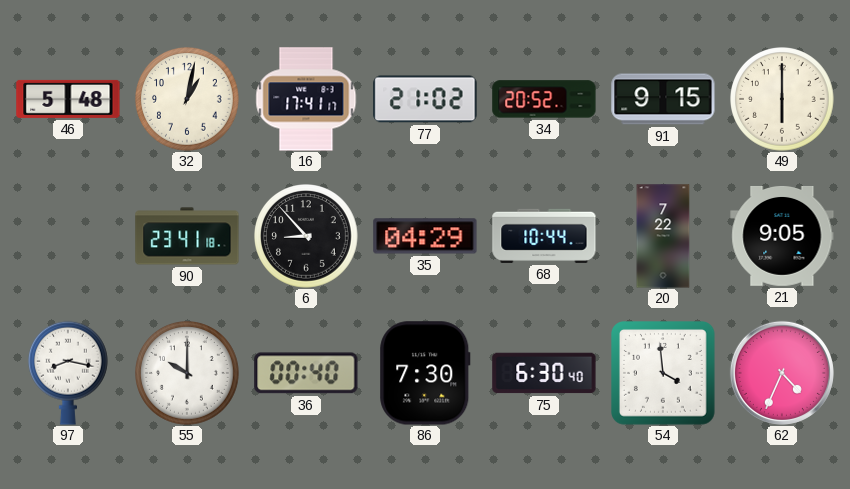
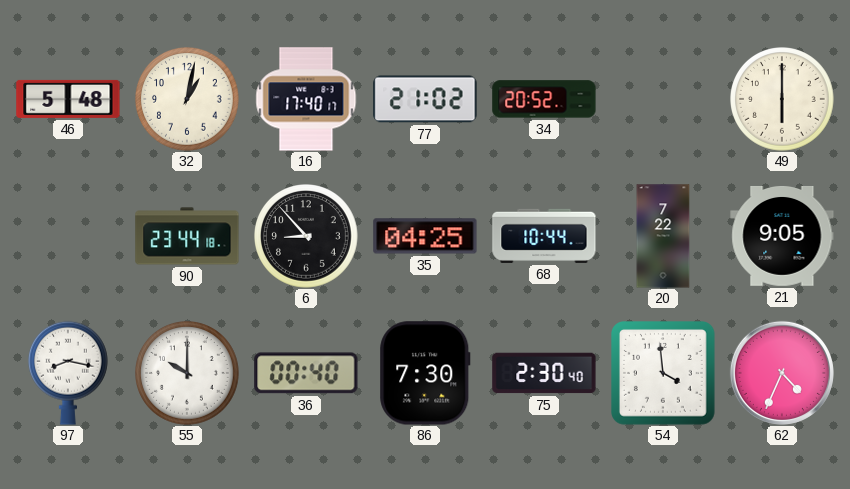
16: 17:41 -> 17:40 (306, 99)
91: 9:15 -> none (663, 99)
90: 23:41 -> 23:44 (187, 236)
35: 04:29 -> 04:25 (425, 236)
75: 6:30 -> 2:30 (544, 373)
